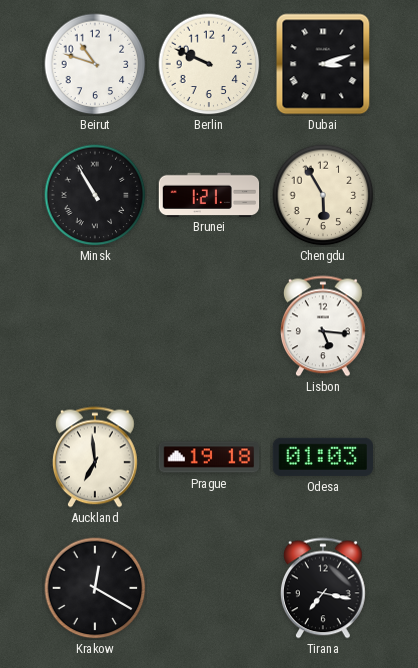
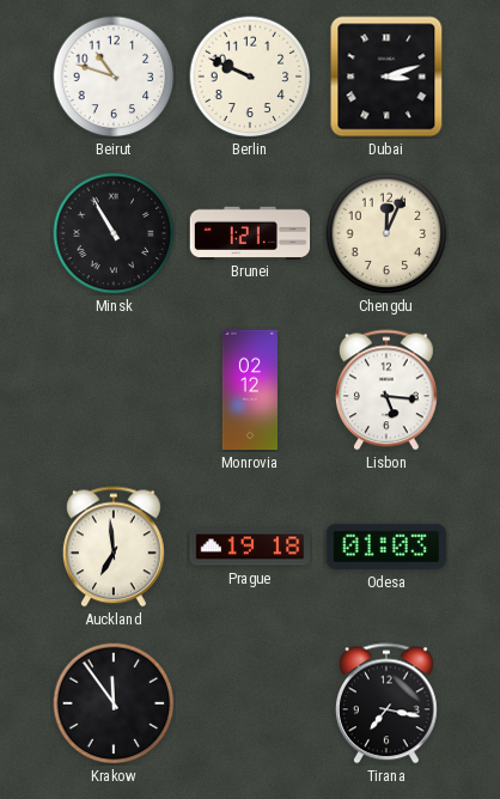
Chengdu: 5:55 -> 12:04 (386, 233)
Monrovia: none -> 02:12 (249, 390)
Krakow: 12:20 -> 11:54 (114, 703)
